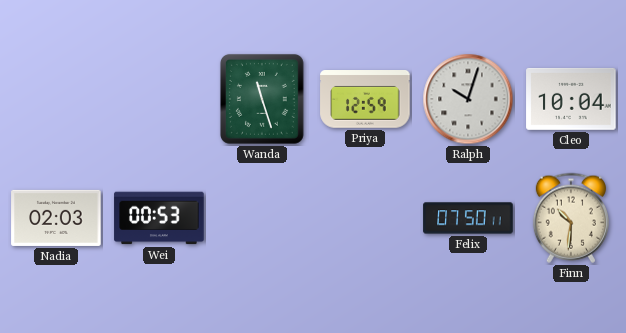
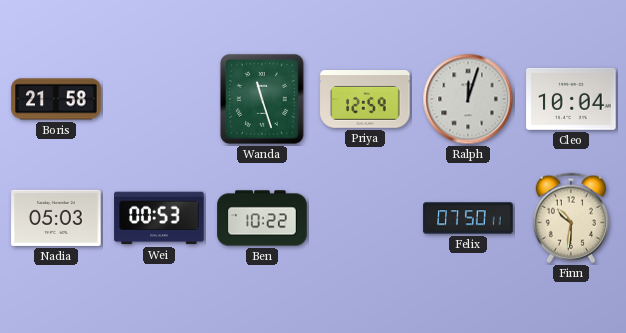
Boris: none -> 21:58 (56, 99)
Ralph: 10:03 -> 12:03 (468, 99)
Nadia: 02:03 -> 05:03 (56, 218)
Ben: none -> 10:22 (262, 218)
